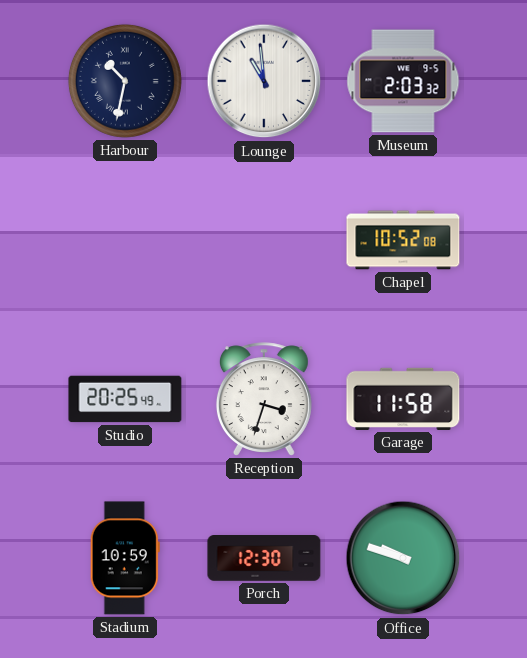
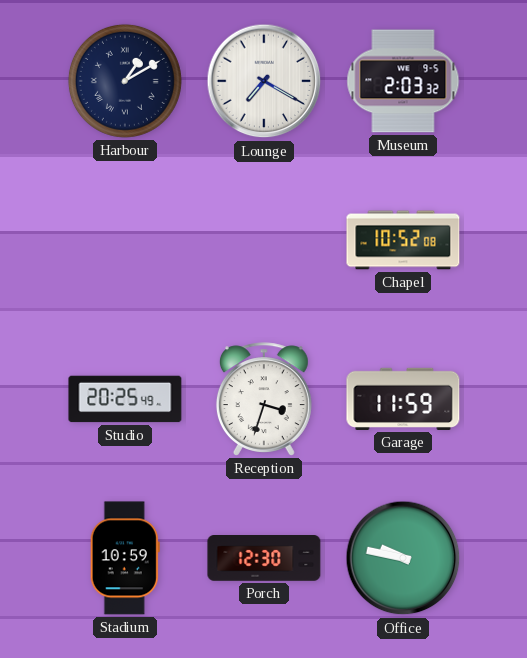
Harbour: 10:32 -> 1:10 (125, 81)
Lounge: 10:59 -> 7:20 (264, 81)
Garage: 11:58 -> 11:59 (403, 399)
Office: 9:48 -> 9:47 (403, 558)
